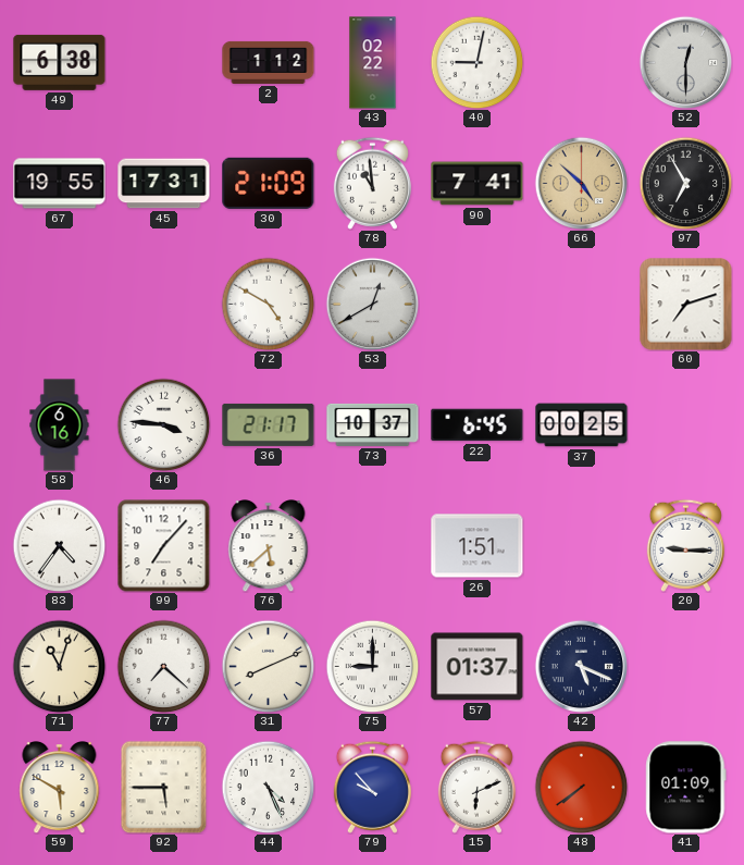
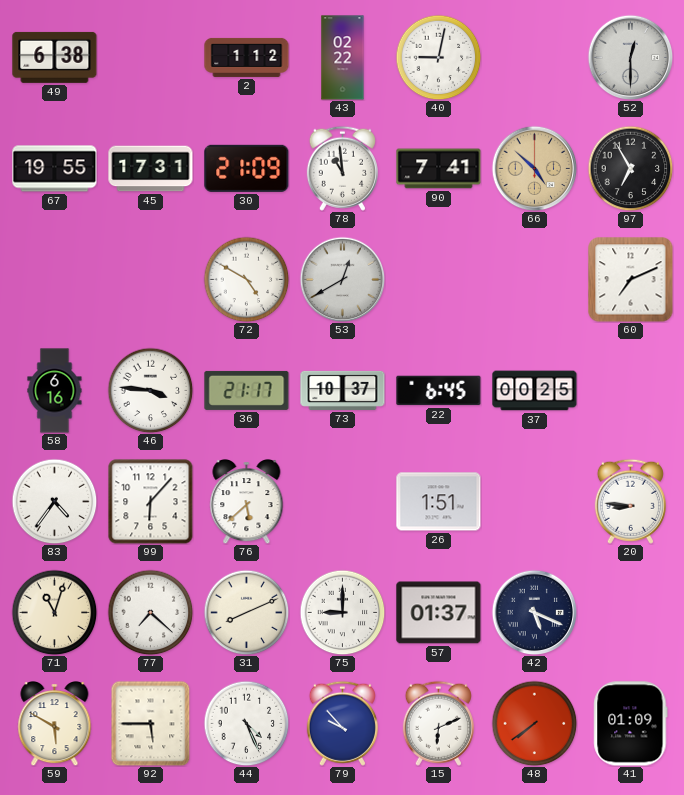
60: 7:12 -> 7:11 (631, 280)
99: 7:07 -> 6:07 (151, 502)
20: 9:15 -> 8:46 (630, 501)
